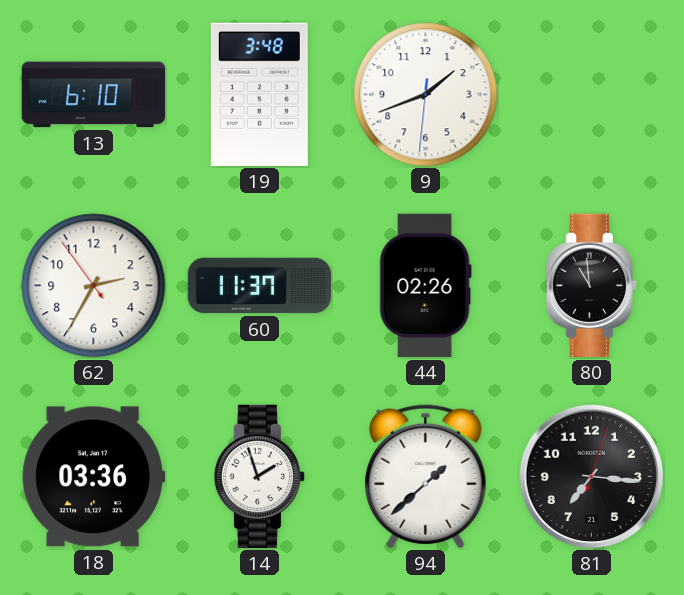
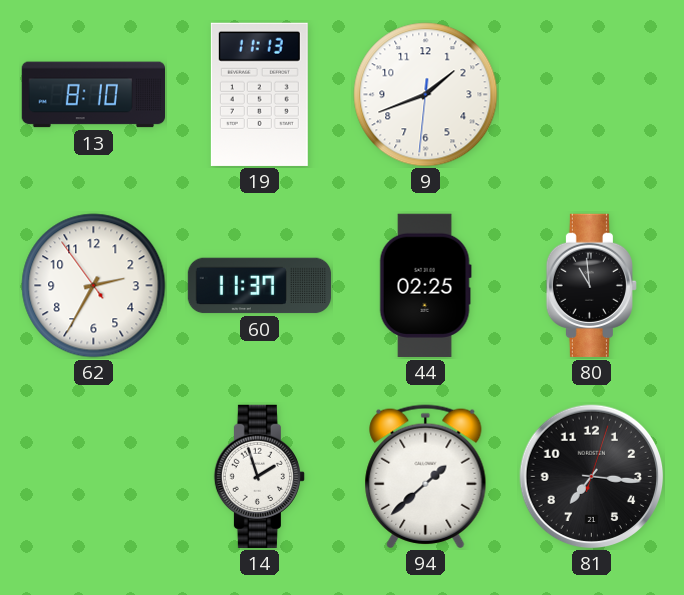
13: 6:10 -> 8:10 (93, 95)
19: 3:48 -> 11:13 (259, 94)
44: 02:26 -> 02:25 (425, 285)
18: 03:36 -> none (93, 477)
